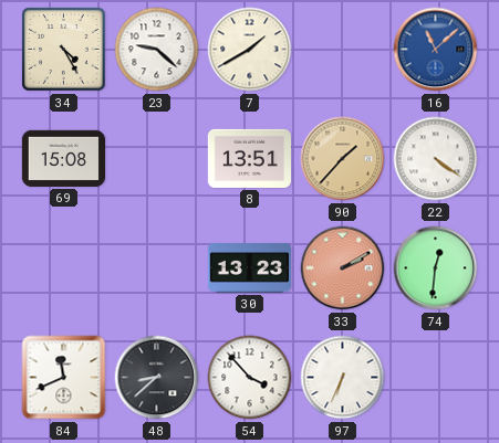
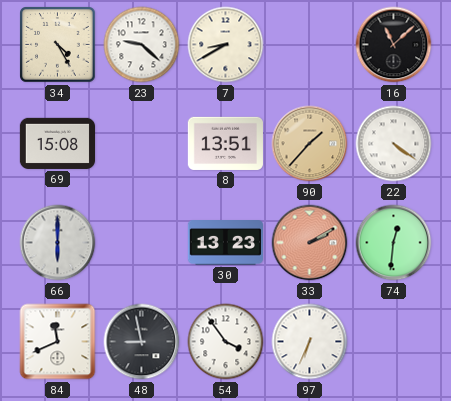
7: 1:40 -> 8:40 (226, 45)
16 dial: blue -> black (394, 45)
66: none -> 6:00 (58, 243)
48: 8:38 -> 8:58 (142, 342)
54: 3:53 -> 3:54 (226, 342)
